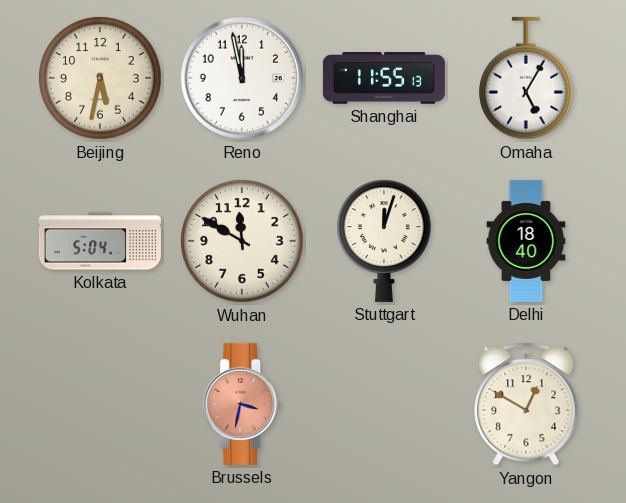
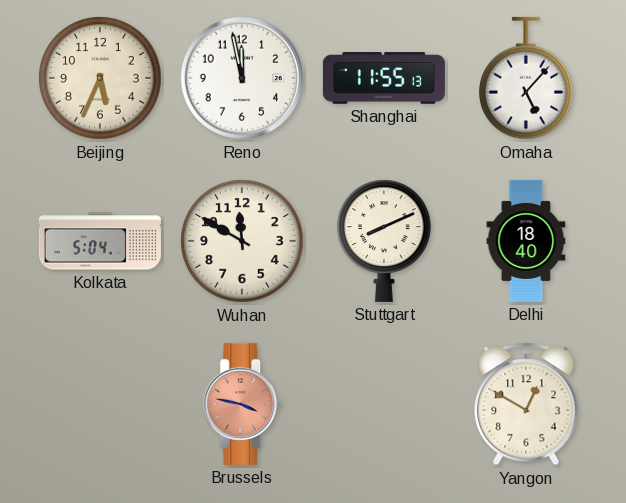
Beijing: 5:32 -> 5:34 (100, 78)
Omaha: 5:05 -> 5:07 (526, 78)
Stuttgart: 12:03 -> 8:11 (384, 241)
Brussels: 3:32 -> 3:47 (243, 404)
